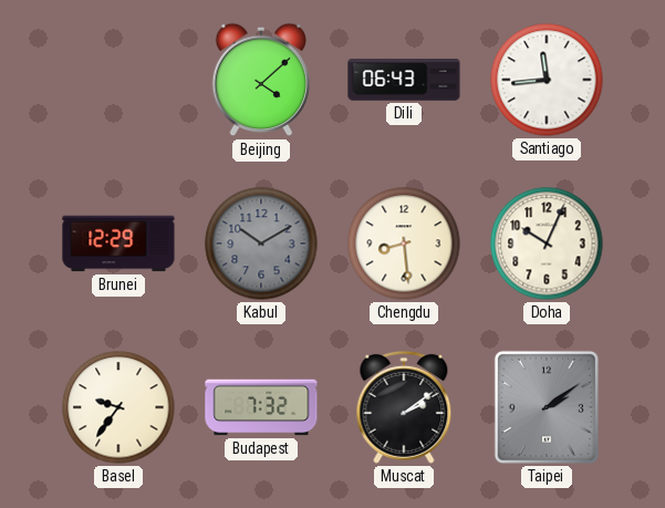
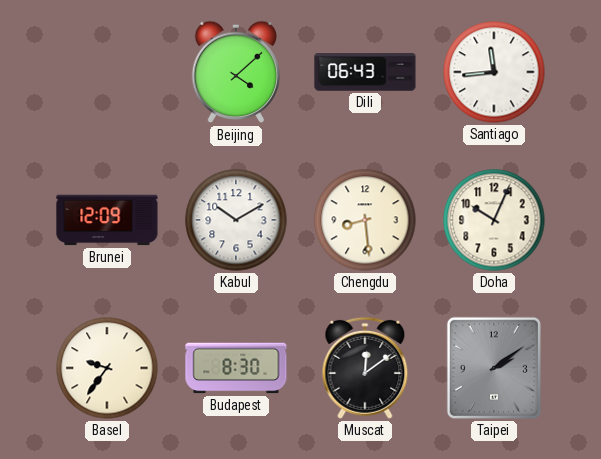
Brunei: 12:29 -> 12:09 (107, 220)
Kabul dial: grey -> white (236, 220)
Budapest: 7:32 -> 8:30 (236, 368)
Muscat: 2:09 -> 12:09 (365, 368)
